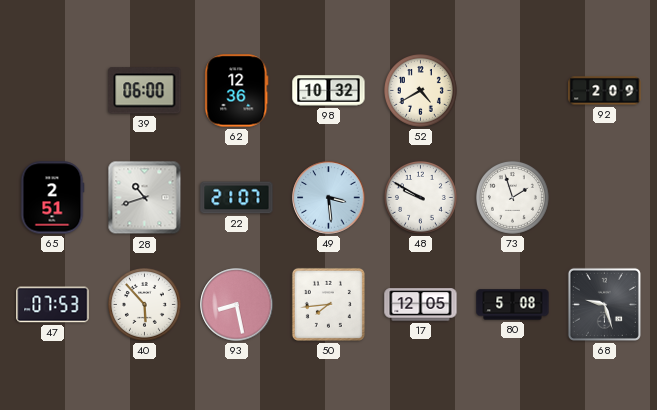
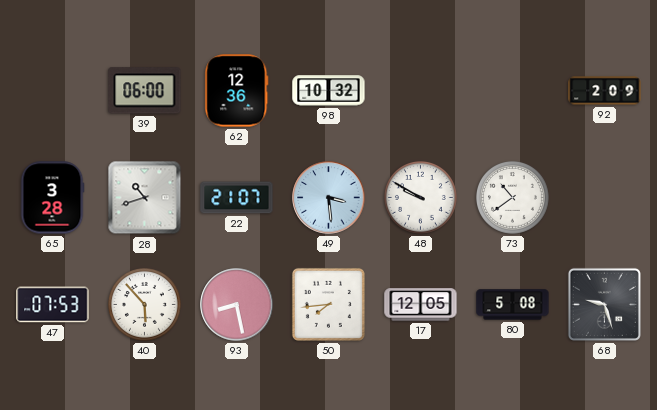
52: 4:40 -> none (420, 90)
65: 2:51 -> 3:28 (52, 198)
73: 1:57 -> 10:39 (512, 197)
